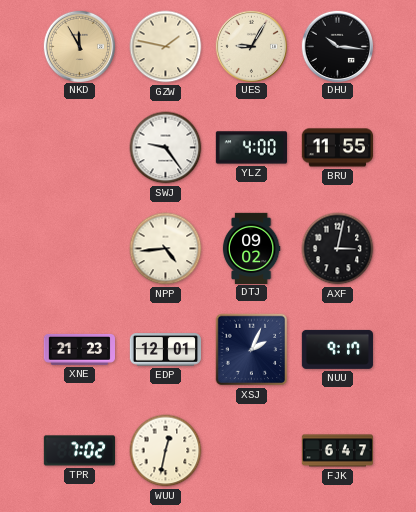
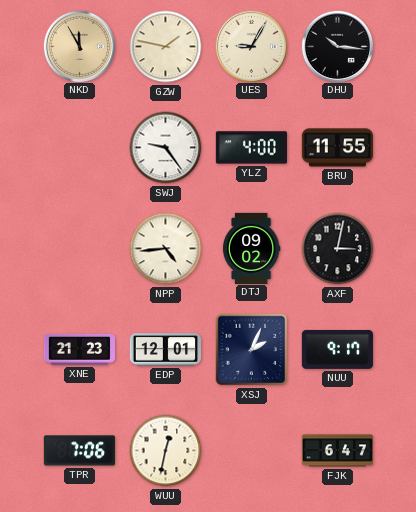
TPR: 7:02 -> 7:06 (79, 451)
